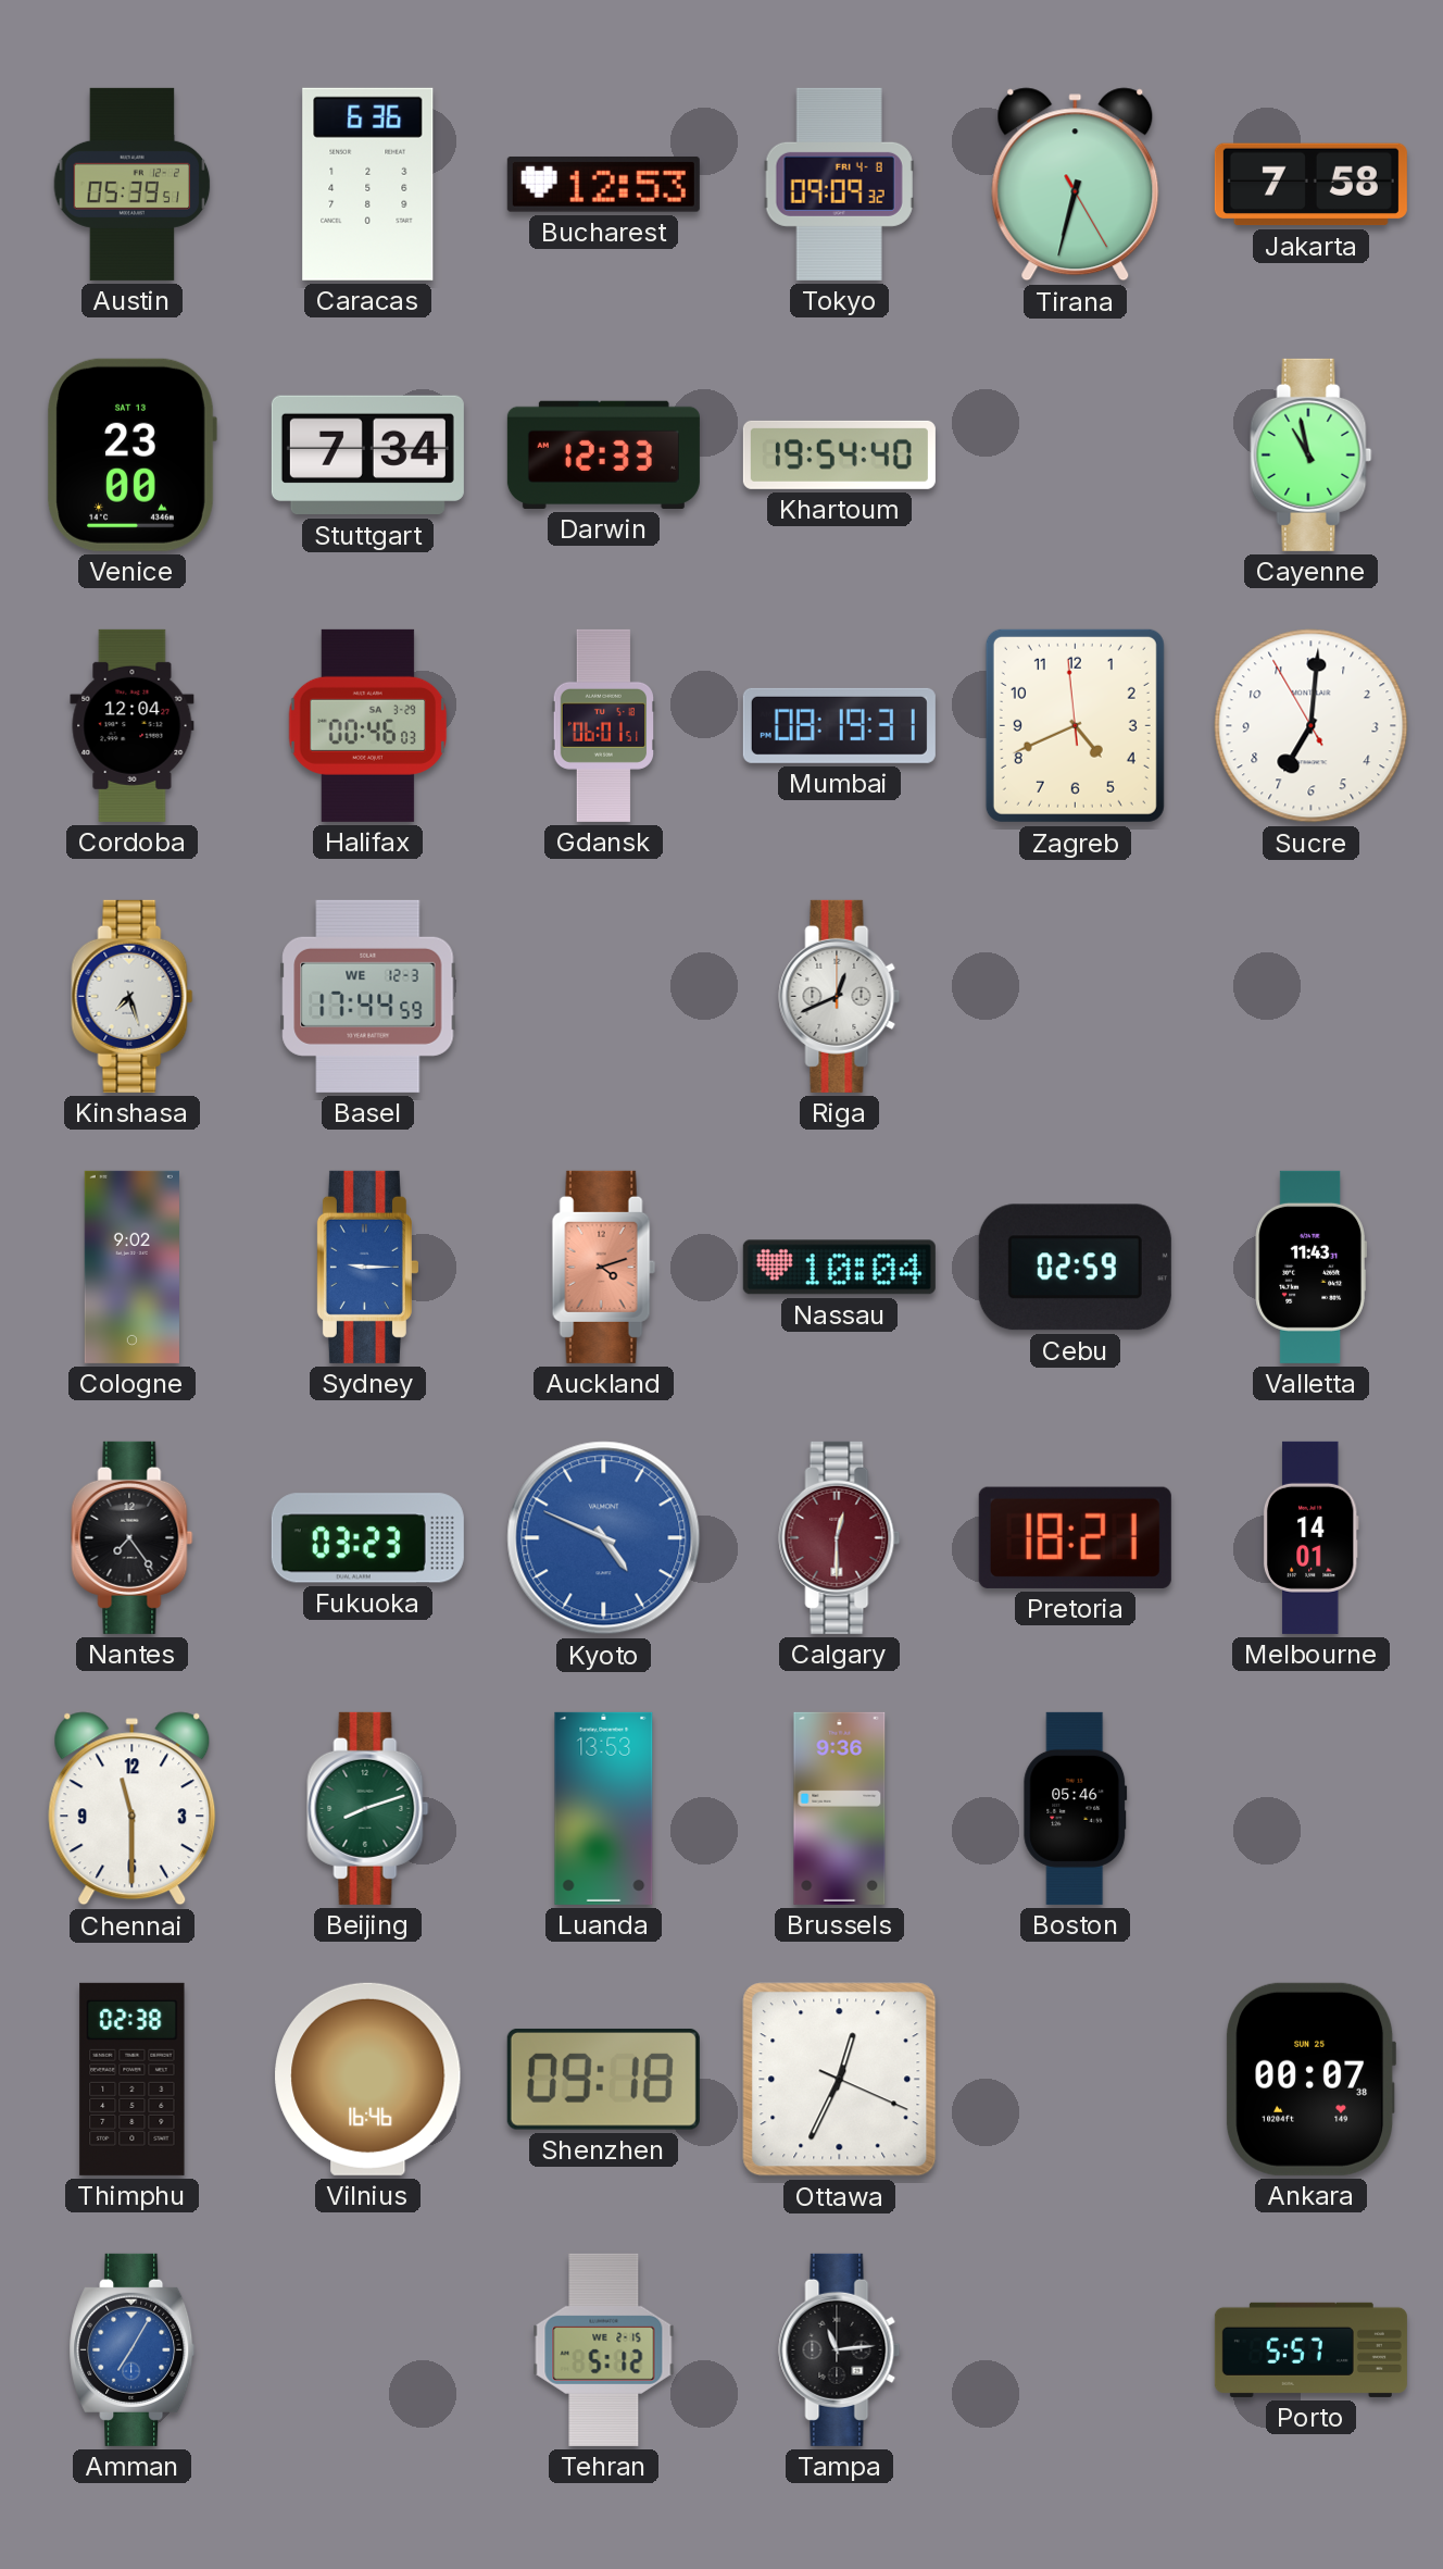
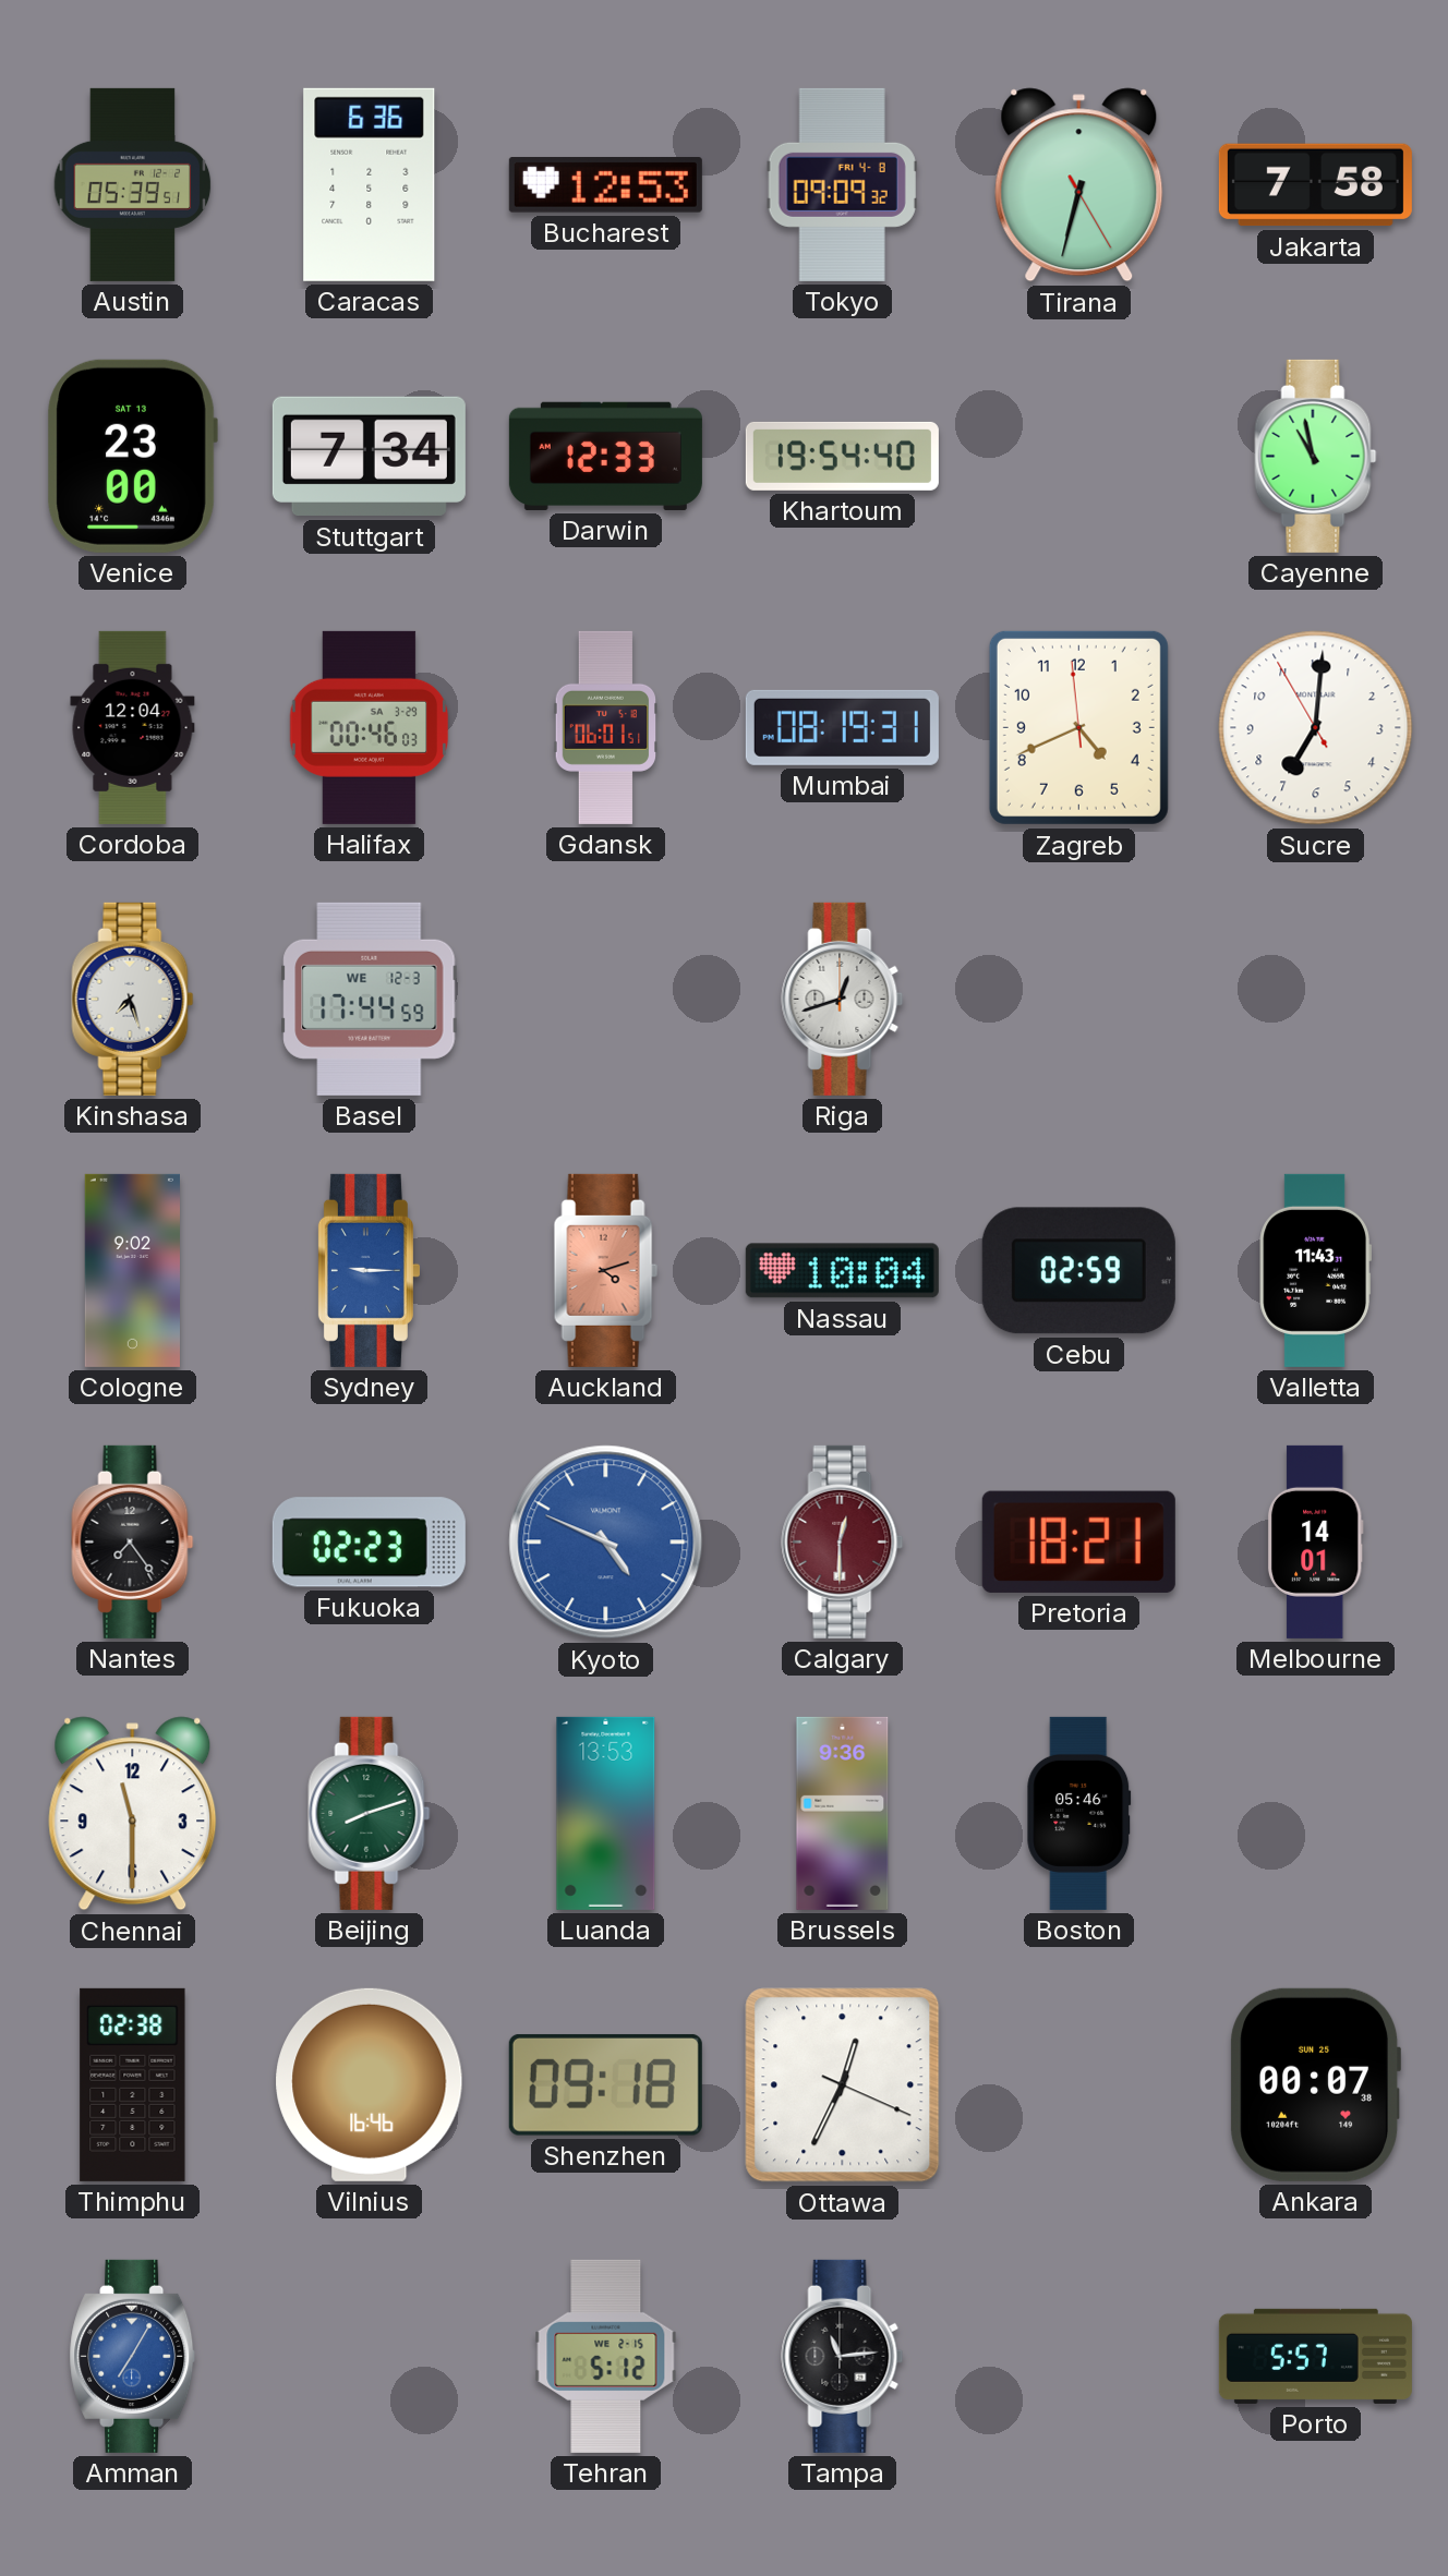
Riga: 12:41 -> 12:42 (843, 999)
Fukuoka: 03:23 -> 02:23 (369, 1543)
